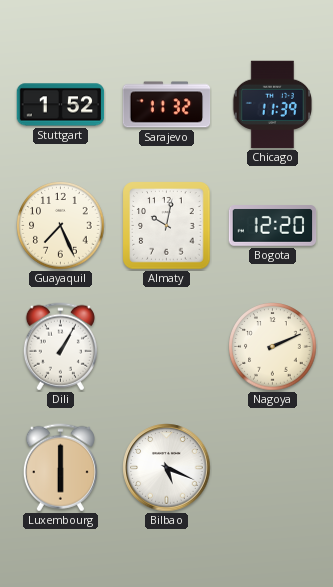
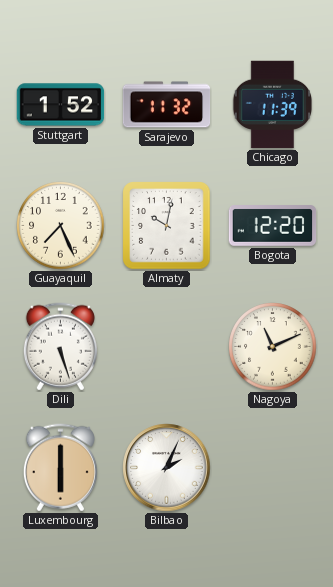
Dili: 1:05 -> 5:27 (60, 347)
Nagoya: 2:11 -> 11:11 (273, 347)
Bilbao: 5:19 -> 2:04 (167, 468)
